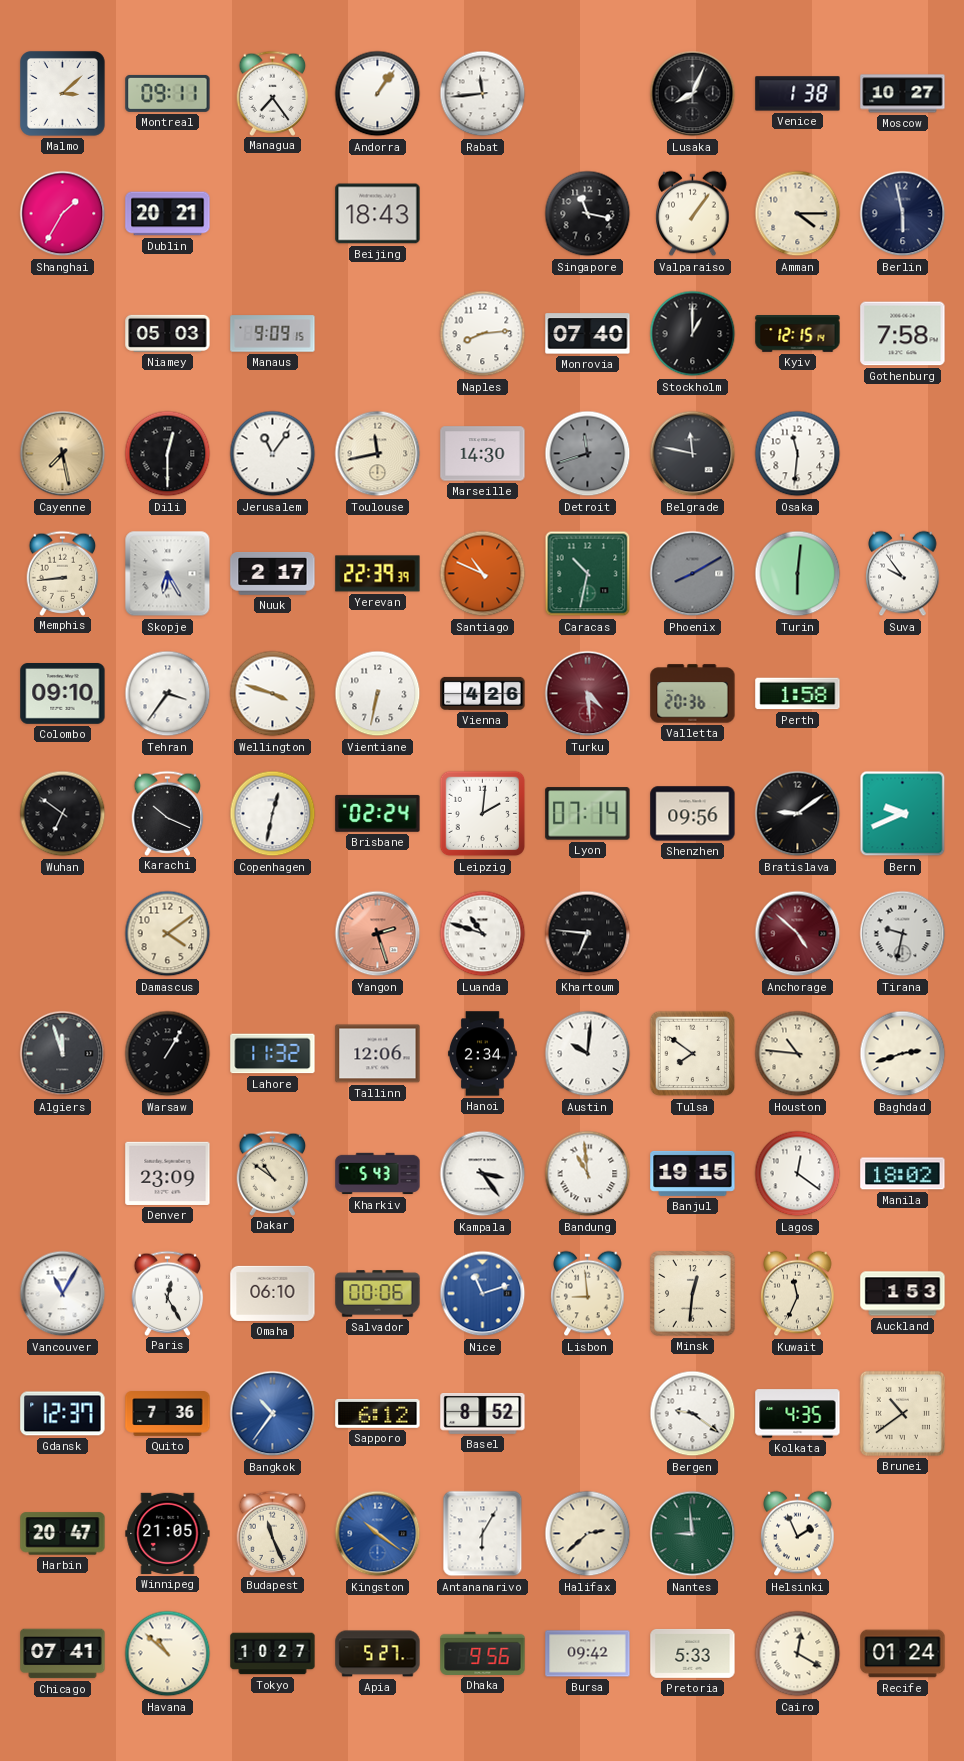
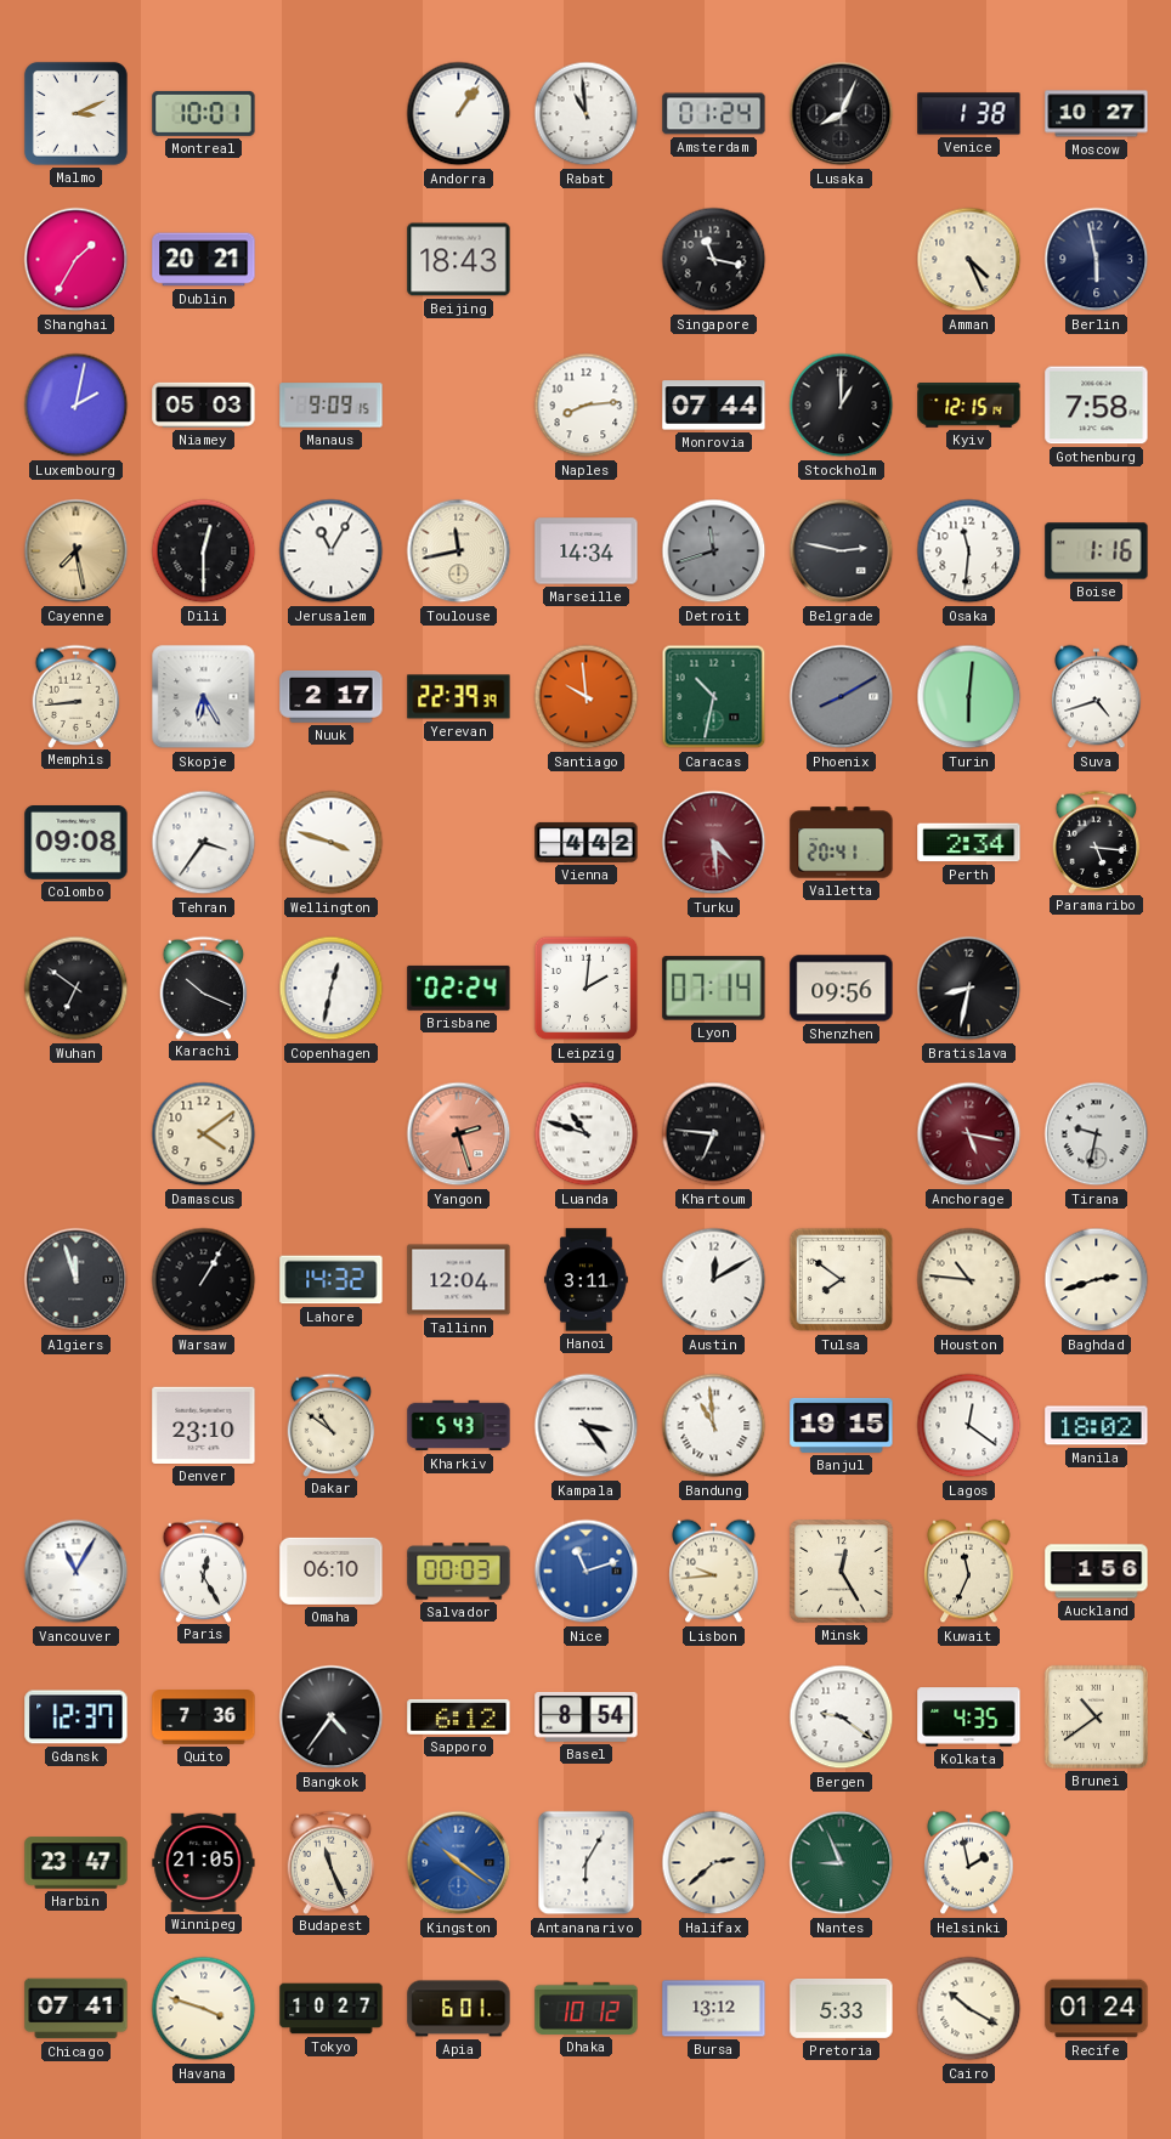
Malmo: 3:08 -> 3:11 (75, 113)
Montreal: 09:11 -> 10:01 (204, 113)
Managua: 7:24 -> none (273, 93)
Rabat: 11:44 -> 10:59 (587, 114)
Amsterdam: none -> 01:24 (714, 114)
Valparaiso: 1:06 -> none (693, 214)
Amman: 4:15 -> 4:26 (969, 260)
Luxembourg: none -> 2:02 (77, 406)
Monrovia: 07:40 -> 07:44 (714, 406)
Jerusalem: 11:06 -> 11:05 (332, 551)
Marseille: 14:30 -> 14:34 (587, 551)
Belgrade: 11:47 -> 2:47 (842, 551)
Boise: none -> 1:16 (1097, 551)
Santiago: 10:49 -> 9:59 (587, 697)
Suva: 9:54 -> 4:42 (1097, 697)
Colombo: 09:10 -> 09:08 (77, 843)
Vientiane: 6:32 -> none (378, 694)
Vienna: 4:26 -> 4:42 (587, 842)
Valletta: 20:36 -> 20:41 (842, 843)
Perth: 1:58 -> 2:34 (969, 843)
Paramaribo: none -> 5:16 (1097, 842)
Bratislava: 9:09 -> 8:32 (969, 989)
Bern: 9:41 -> none (903, 814)
Anchorage: 4:52 -> 5:17 (969, 1134)
Lahore: 11:32 -> 14:32 (332, 1280)
Tallinn: 12:06 -> 12:04 (459, 1280)
Hanoi: 2:34 -> 3:11 (587, 1280)
Austin: 10:01 -> 12:10 (714, 1280)
Denver: 23:09 -> 23:10 (204, 1425)
Salvador: 00:06 -> 00:03 (459, 1572)
Lisbon: 8:59 -> 9:44 (714, 1572)
Minsk: 12:31 -> 12:25 (842, 1572)
Auckland: 1:53 -> 1:56 (1097, 1572)
Bangkok: 10:36 -> 4:36 (332, 1718)
Bangkok dial: blue -> black (332, 1718)
Basel: 8:52 -> 8:54 (587, 1718)
Harbin: 20:47 -> 23:47 (77, 1863)
Nantes: 8:59 -> 8:56 (842, 1863)
Helsinki: 1:56 -> 1:58 (969, 1863)
Havana: 10:52 -> 3:48 (204, 2009)
Apia: 5:27 -> 6:01 (459, 2009)
Dhaka: 9:56 -> 10:12 (587, 2008)
Bursa: 09:42 -> 13:12 (714, 2009)
Cairo: 12:20 -> 10:20 (969, 2009)
